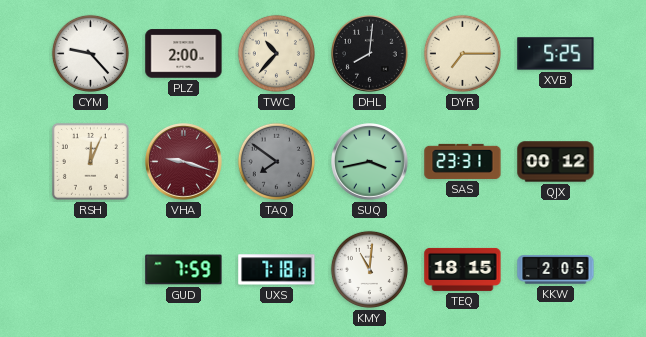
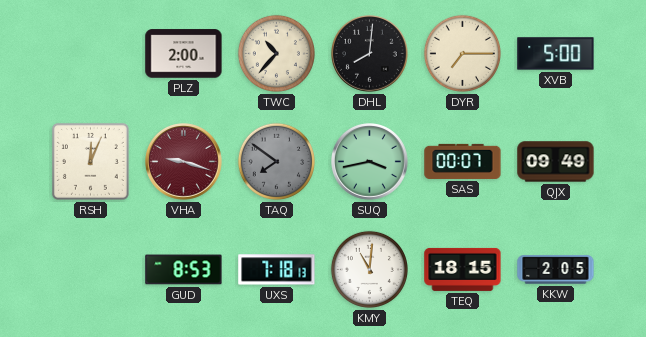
CYM: 9:23 -> none (90, 53)
XVB: 5:25 -> 5:00 (556, 54)
SAS: 23:31 -> 00:07 (463, 161)
QJX: 00:12 -> 09:49 (556, 162)
GUD: 7:59 -> 8:53 (184, 270)
